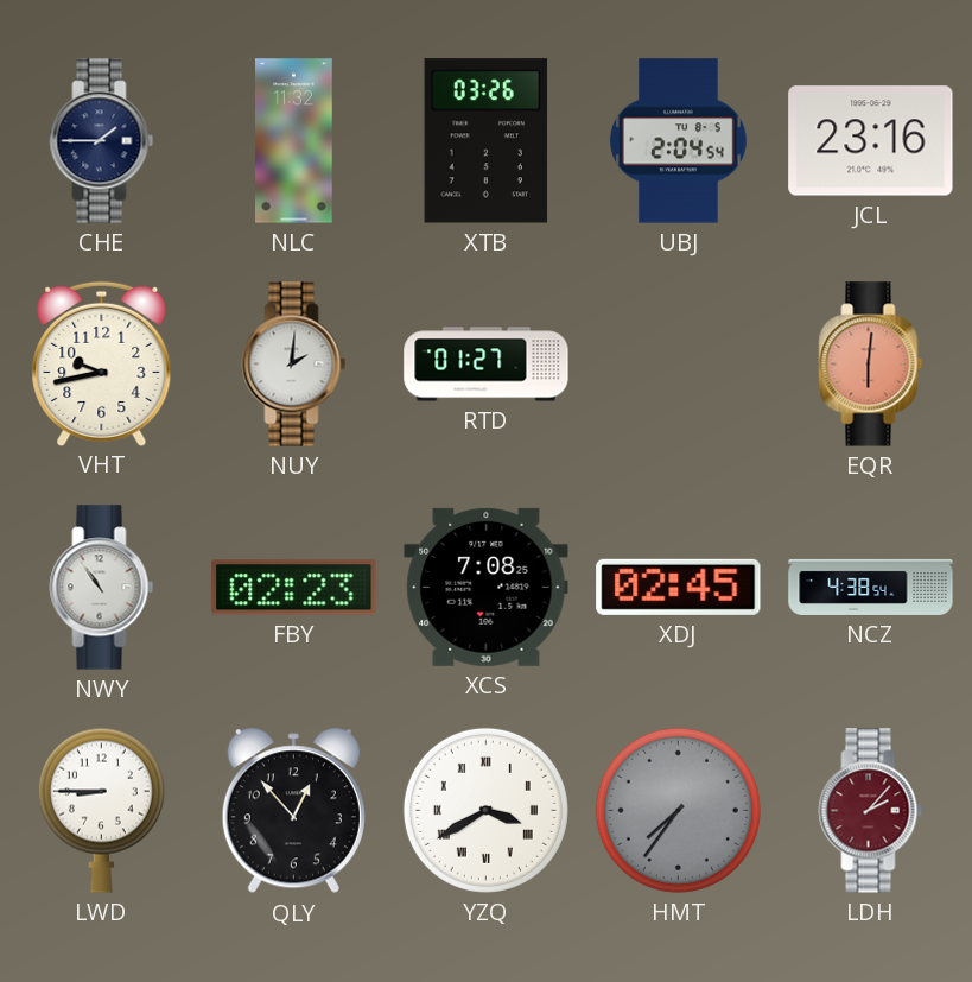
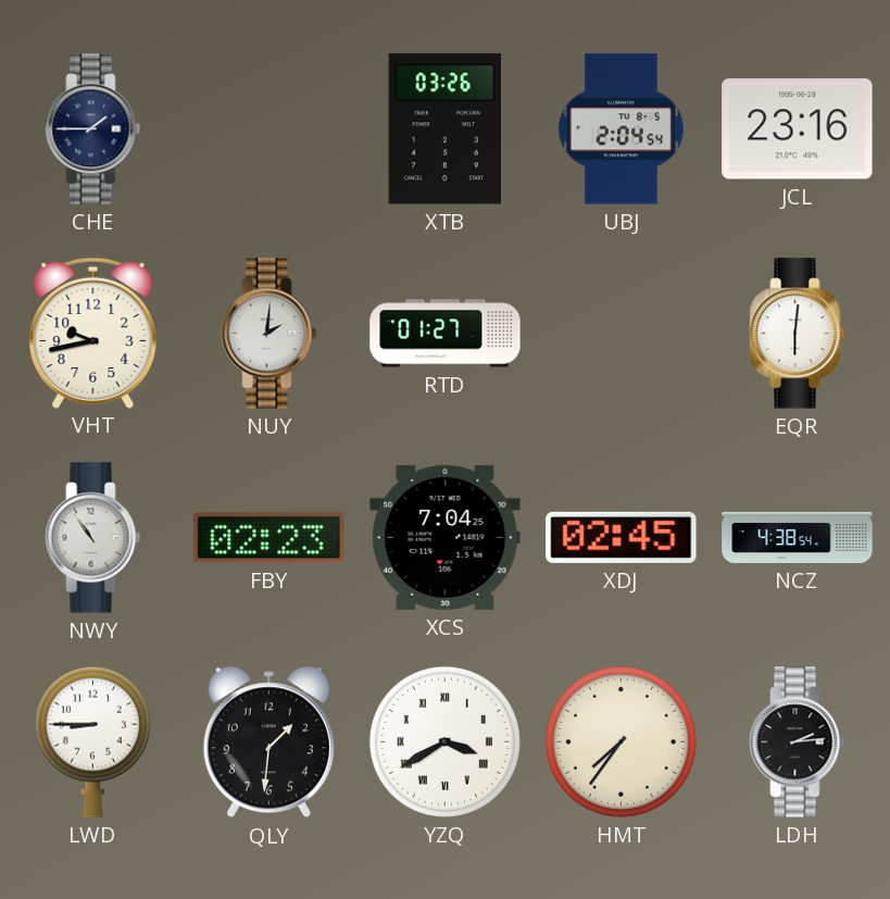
NLC: 11:32 -> none (294, 141)
EQR dial: salmon -> white (798, 334)
XCS: 7:08 -> 7:04 (446, 537)
QLY: 12:53 -> 1:31 (268, 742)
HMT dial: grey -> cream (621, 741)
LDH: 2:07 -> 2:14 (798, 742)
LDH dial: burgundy -> black (798, 742)
